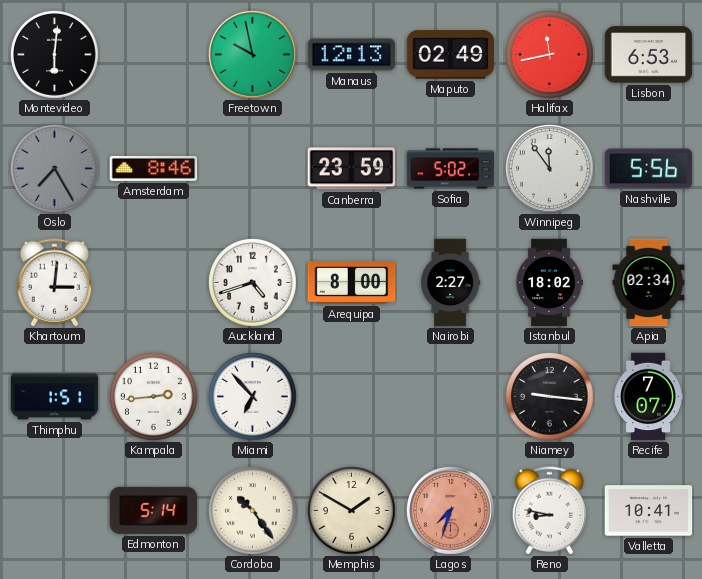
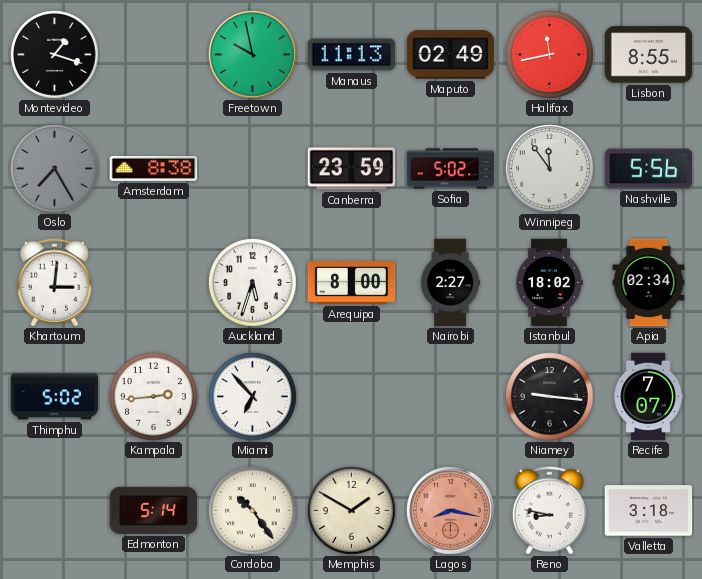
Montevideo: 6:01 -> 1:18 (55, 55)
Manaus: 12:13 -> 11:13 (352, 55)
Lisbon: 6:53 -> 8:55 (649, 55)
Amsterdam: 8:46 -> 8:38 (154, 168)
Auckland: 4:42 -> 5:33 (253, 283)
Thimphu: 1:51 -> 5:02 (55, 397)
Lagos: 7:33 -> 8:17 (451, 511)
Valletta: 10:41 -> 3:18 (649, 511)
